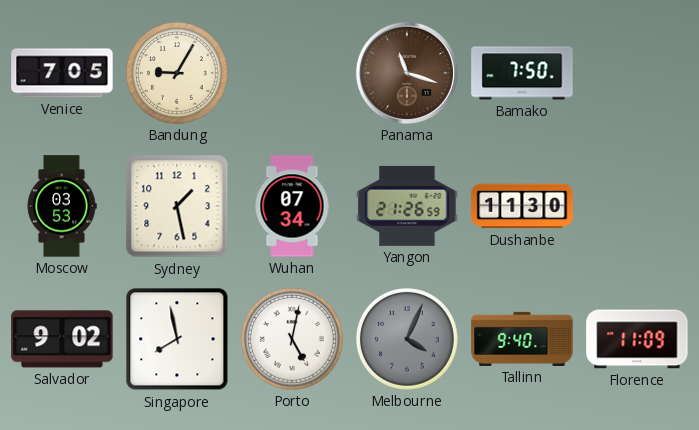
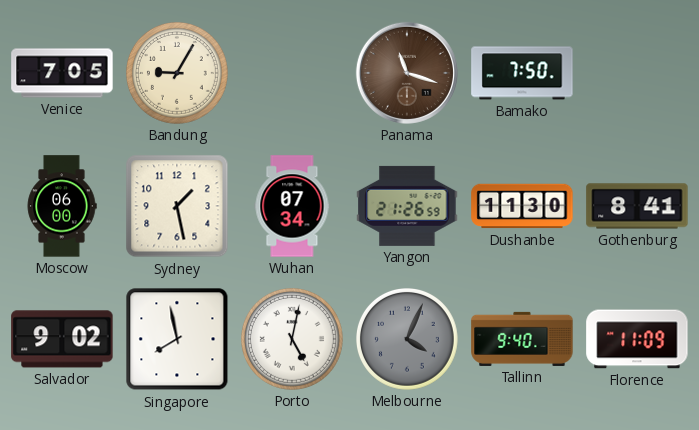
Moscow: 03:53 -> 06:00 (62, 206)
Gothenburg: none -> 8:41 (637, 206)
